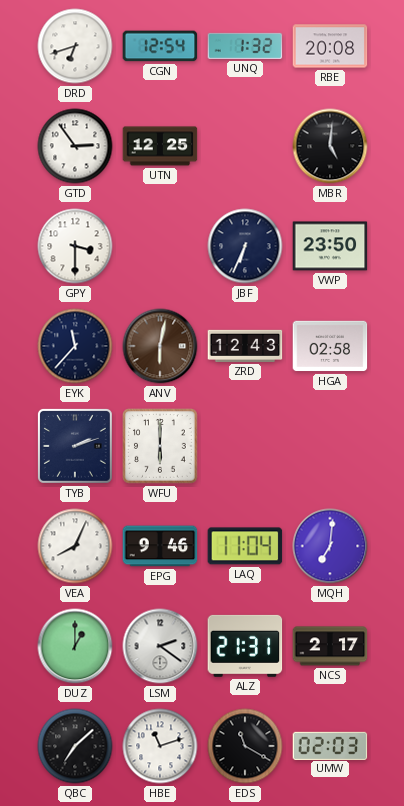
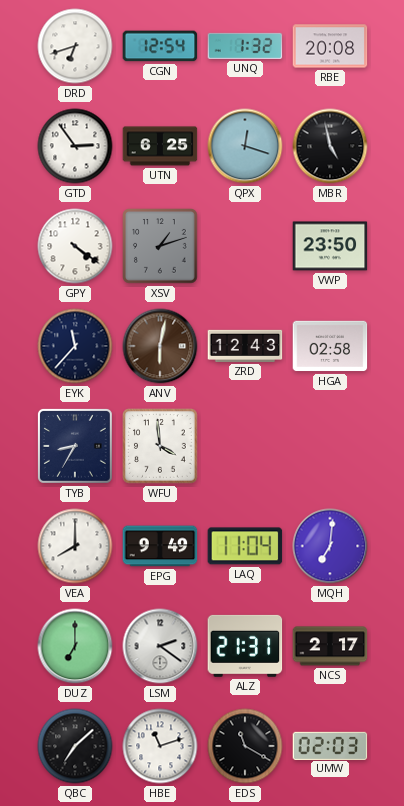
UTN: 12:25 -> 6:25 (160, 146)
QPX: none -> 12:18 (245, 146)
MBR: 5:01 -> 4:58 (330, 146)
GPY: 3:30 -> 4:21 (75, 246)
XSV: none -> 1:12 (161, 247)
JBF: 6:34 -> none (245, 246)
TYB: 2:12 -> 8:35 (75, 446)
WFU: 6:00 -> 3:59 (161, 447)
VEA: 8:04 -> 8:00 (75, 546)
EPG: 9:46 -> 9:49 (160, 546)
DUZ: 1:00 -> 7:00 (75, 646)
